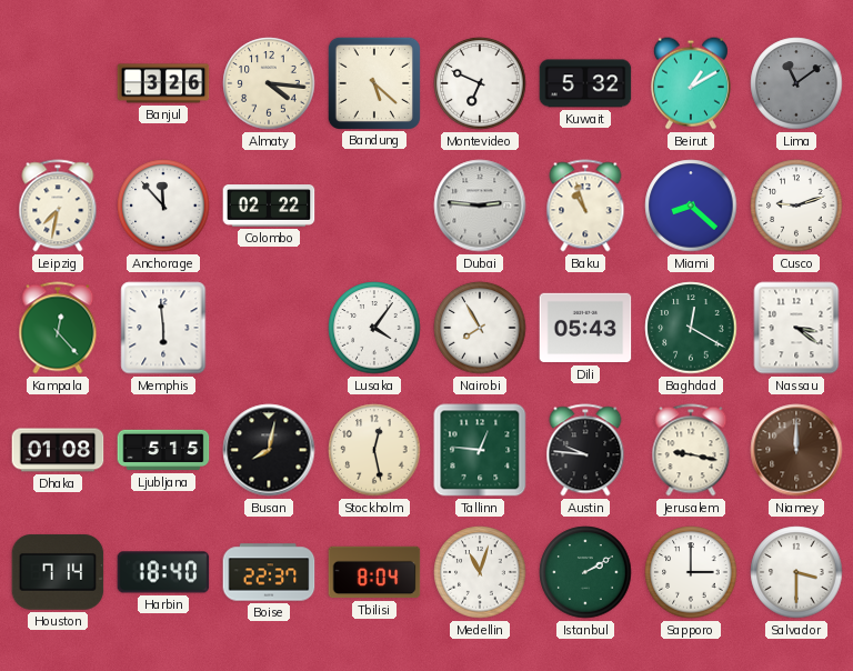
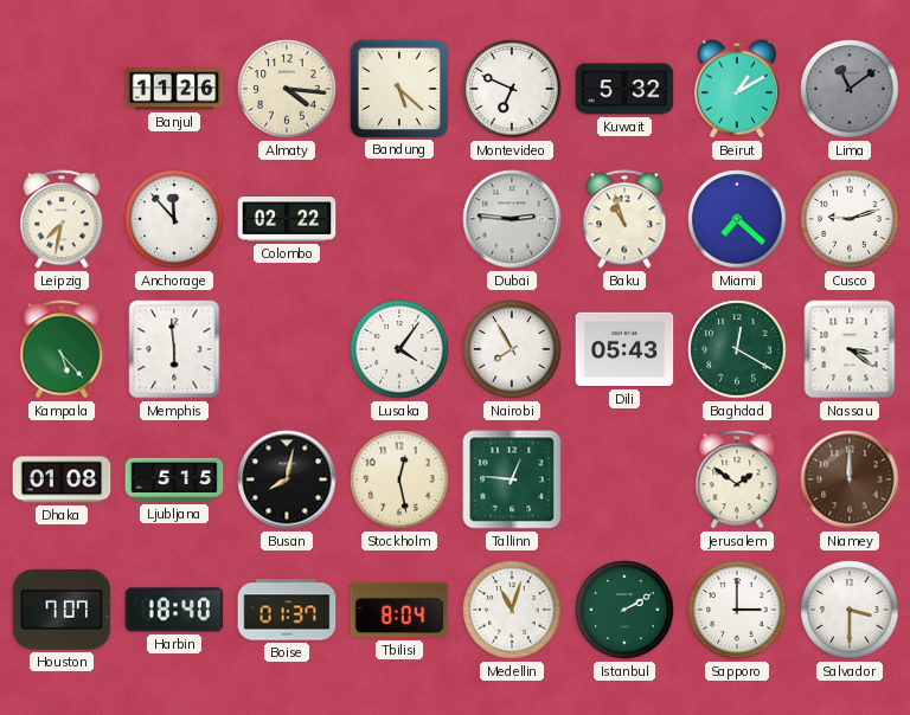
Banjul: 3:26 -> 11:26 (174, 89)
Miami: 8:22 -> 7:22 (737, 219)
Kampala: 12:23 -> 5:23 (62, 349)
Austin: 9:46 -> none (585, 450)
Jerusalem: 9:17 -> 1:51 (737, 479)
Houston: 7:14 -> 7:07 (62, 610)
Boise: 22:37 -> 01:37 (287, 610)
